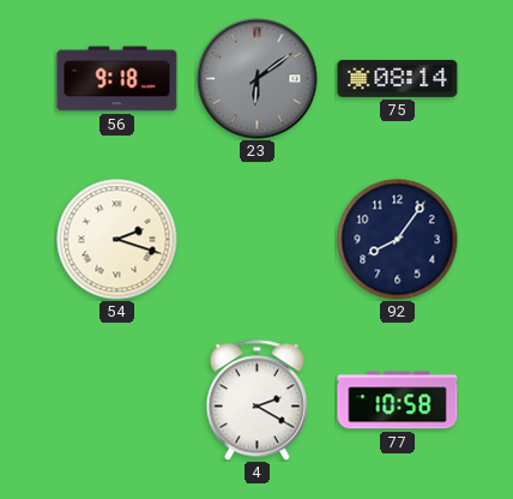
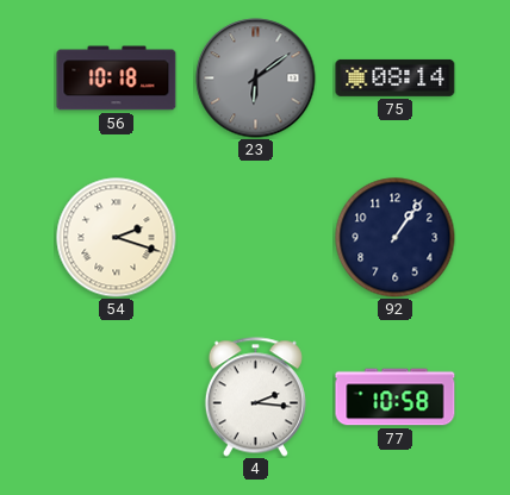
56: 9:18 -> 10:18 (117, 79)
92: 8:06 -> 1:06 (396, 238)
4: 2:20 -> 2:16 (255, 397)
